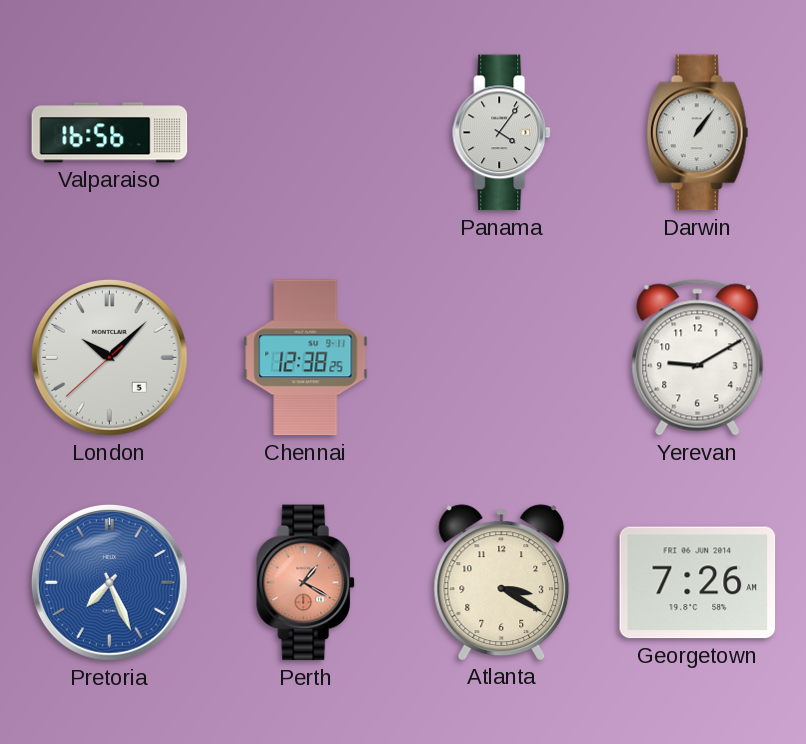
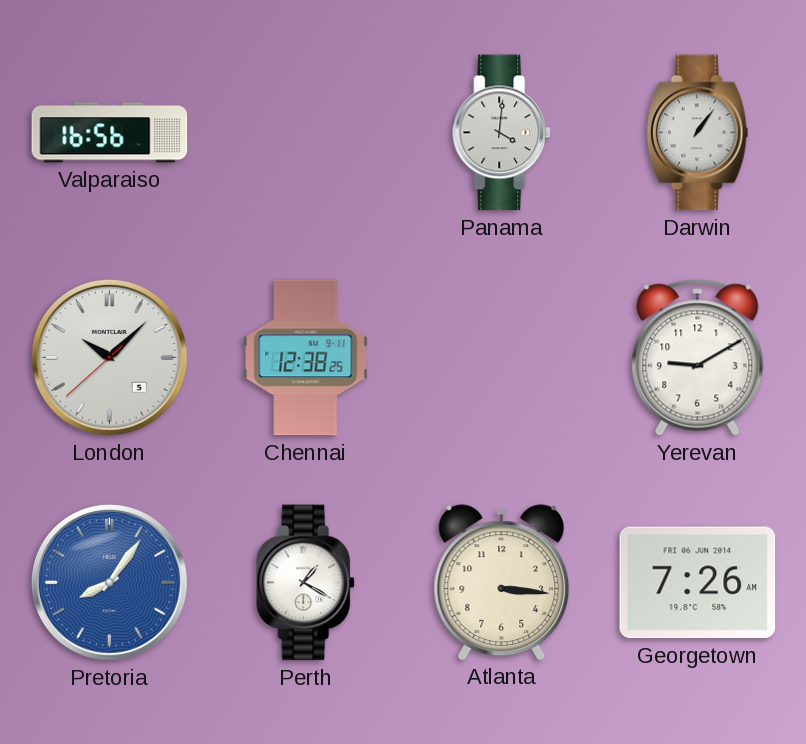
Panama: 4:06 -> 4:01 (502, 133)
Pretoria: 7:26 -> 8:06 (109, 582)
Perth dial: salmon -> white (306, 583)
Atlanta: 3:20 -> 3:16 (502, 582)
